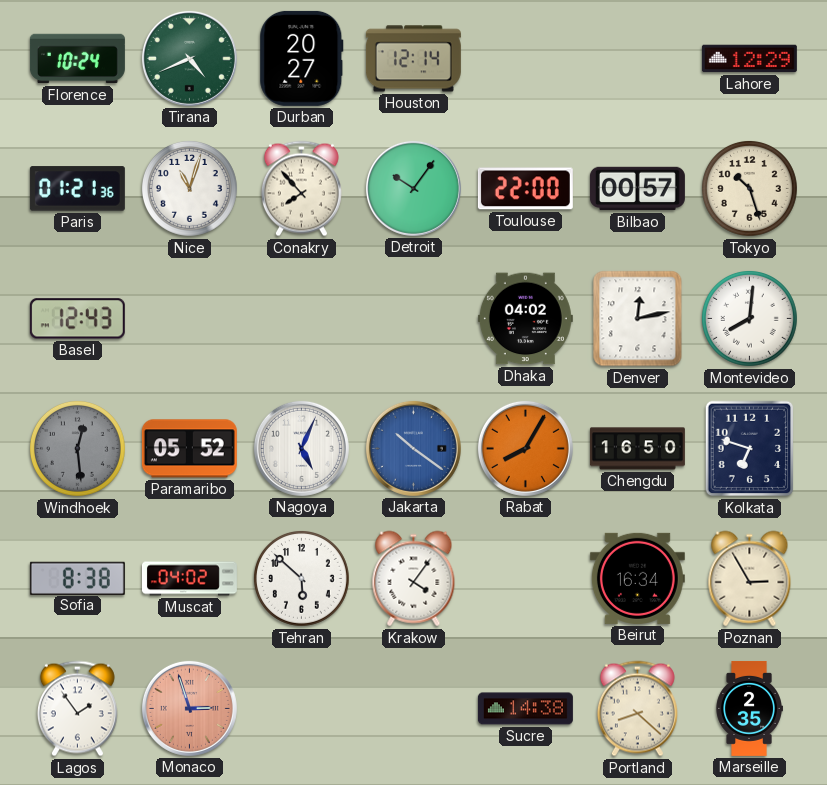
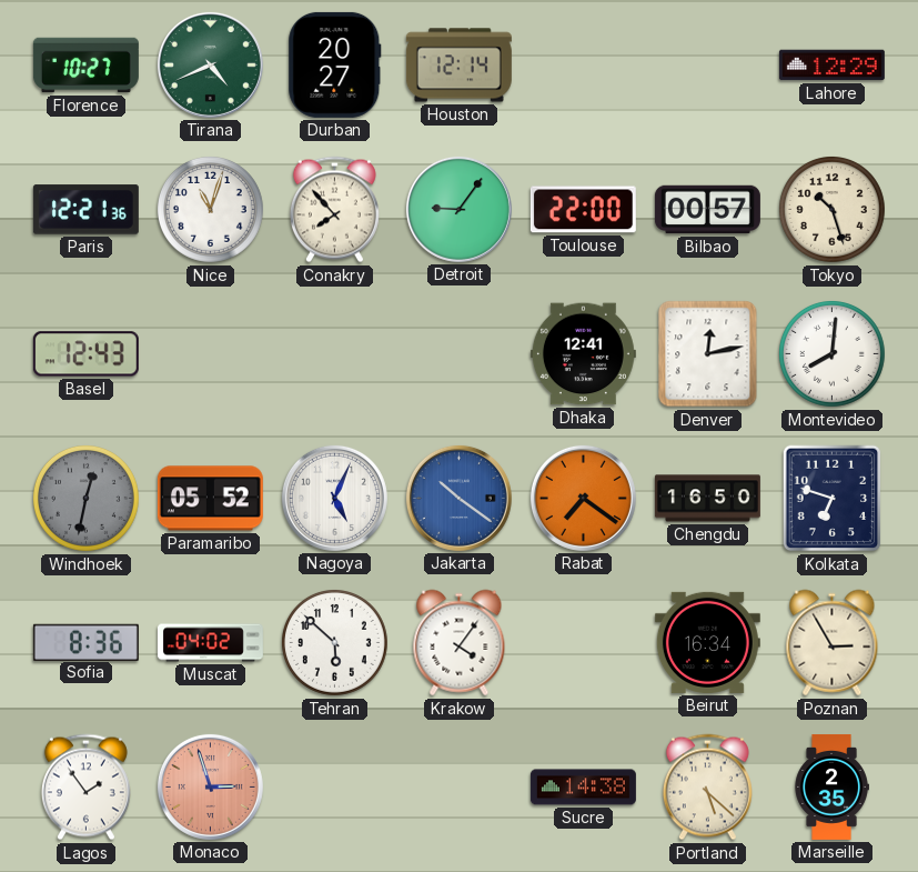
Florence: 10:24 -> 10:27 (85, 66)
Paris: 01:21 -> 12:21 (85, 210)
Detroit: 10:06 -> 9:06 (458, 209)
Dhaka: 04:02 -> 12:41 (583, 354)
Windhoek: 12:29 -> 12:32 (85, 498)
Rabat: 8:05 -> 7:21 (583, 498)
Sofia: 8:38 -> 8:36 (85, 642)
Portland: 8:22 -> 5:22 (707, 788)
